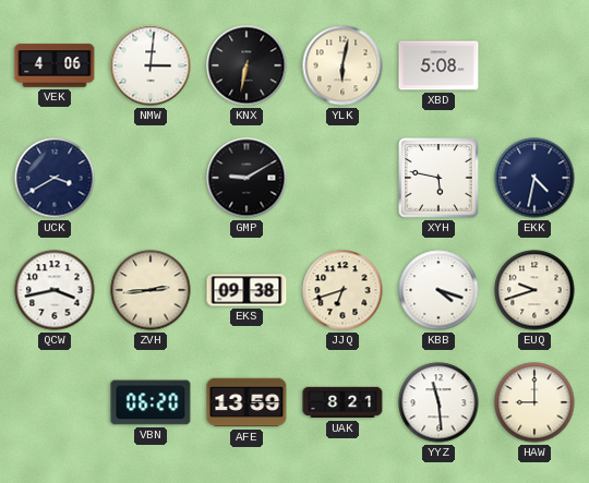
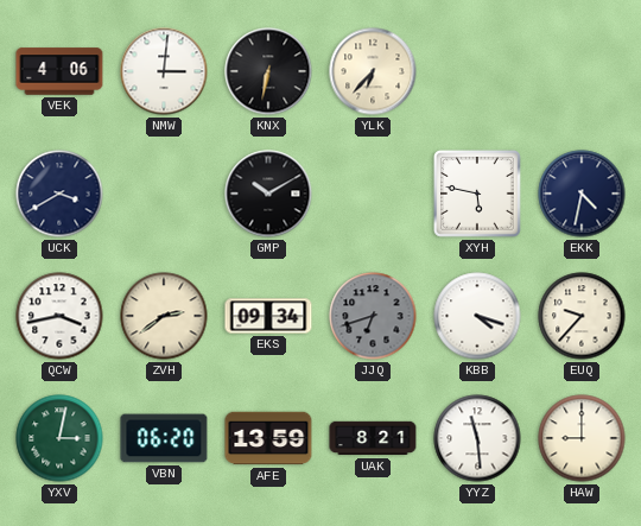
YLK: 6:02 -> 6:37 (373, 71)
XBD: 5:08 -> none (438, 65)
GMP: 9:10 -> 10:10 (268, 194)
ZVH: 2:44 -> 2:39 (164, 316)
EKS: 09:38 -> 09:34 (268, 316)
JJQ dial: cream -> grey (373, 316)
EUQ: 9:42 -> 9:37 (582, 316)
YXV: none -> 3:02 (59, 438)
